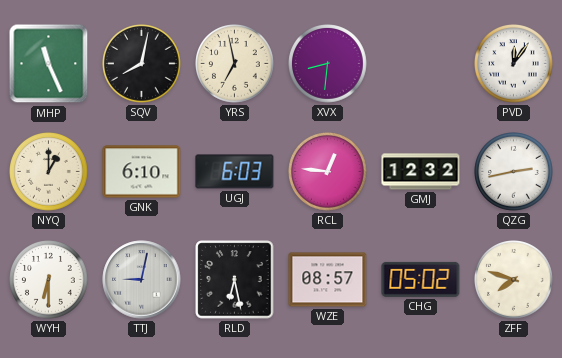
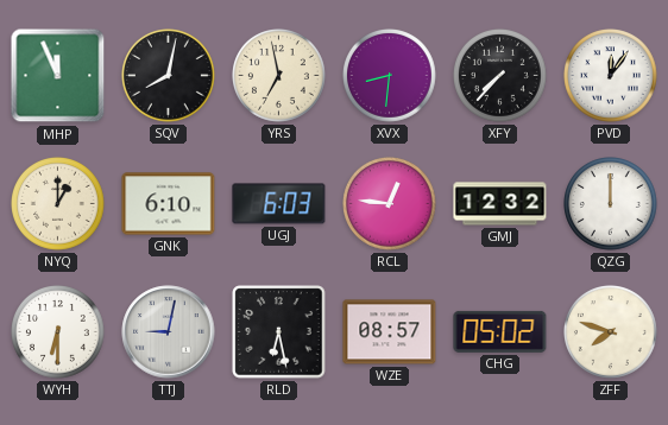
MHP: 11:26 -> 11:56 (58, 76)
XFY: none -> 7:37 (500, 76)
QZG: 2:43 -> 12:00 (611, 204)
